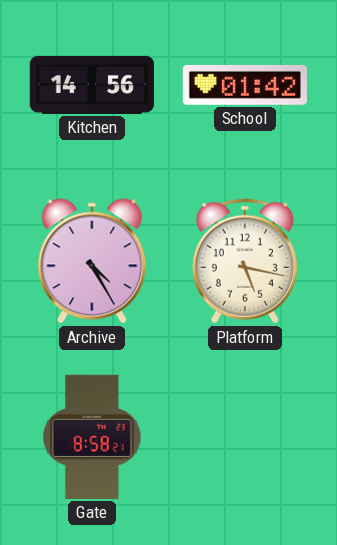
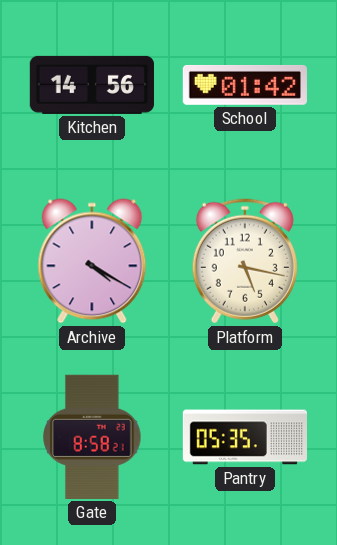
Archive: 4:25 -> 4:20 (92, 261)
Pantry: none -> 05:35 (244, 437)
